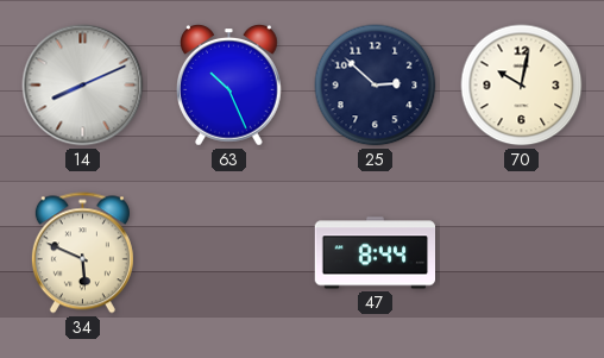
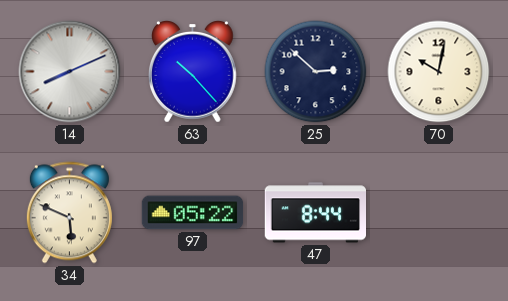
63: 10:26 -> 10:23 (193, 72)
97: none -> 05:22 (193, 213)
